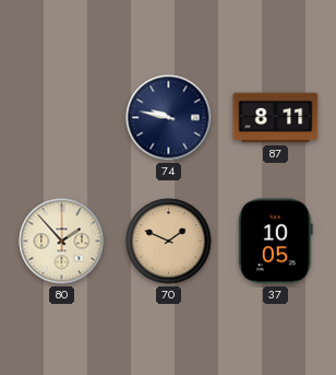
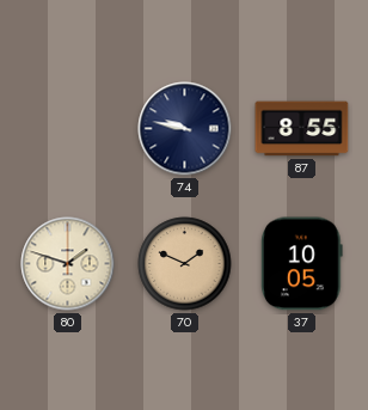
87: 8:11 -> 8:55 (302, 129)
80: 1:53 -> 1:48 (68, 264)
